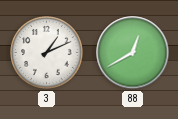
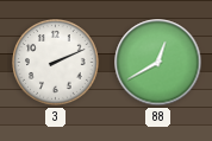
3: 1:11 -> 2:11 (56, 63)
